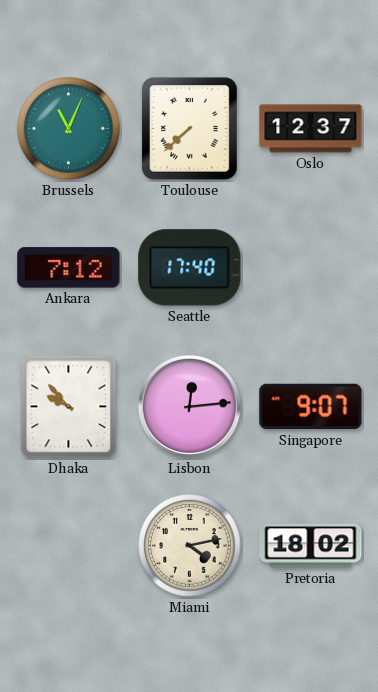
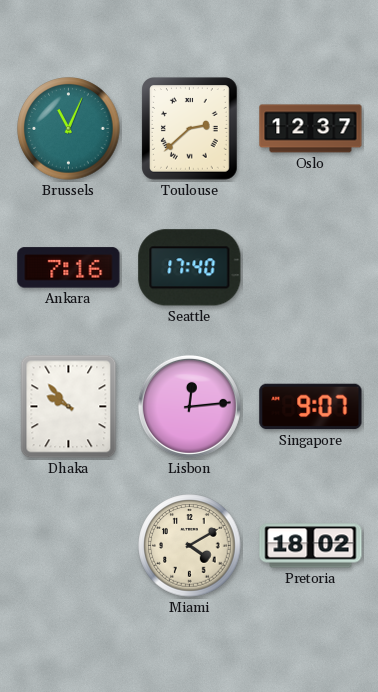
Toulouse: 7:38 -> 2:38 (190, 129)
Ankara: 7:12 -> 7:16 (69, 268)
Miami: 4:13 -> 4:10 (190, 546)
